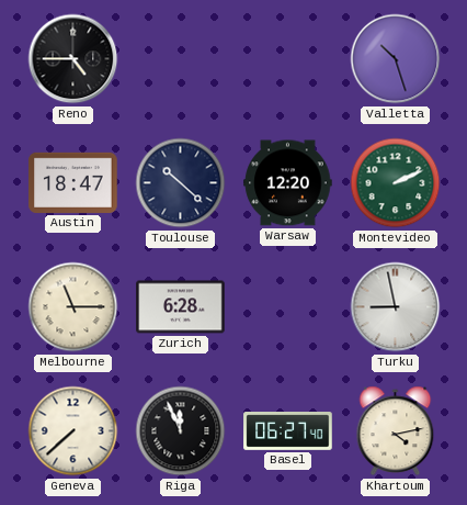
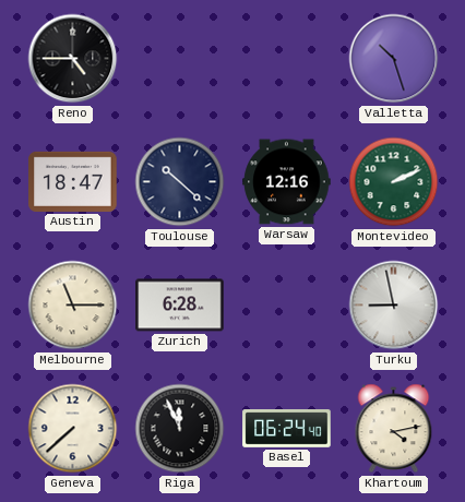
Warsaw: 12:20 -> 12:16 (287, 182)
Basel: 06:27 -> 06:24 (287, 429)
